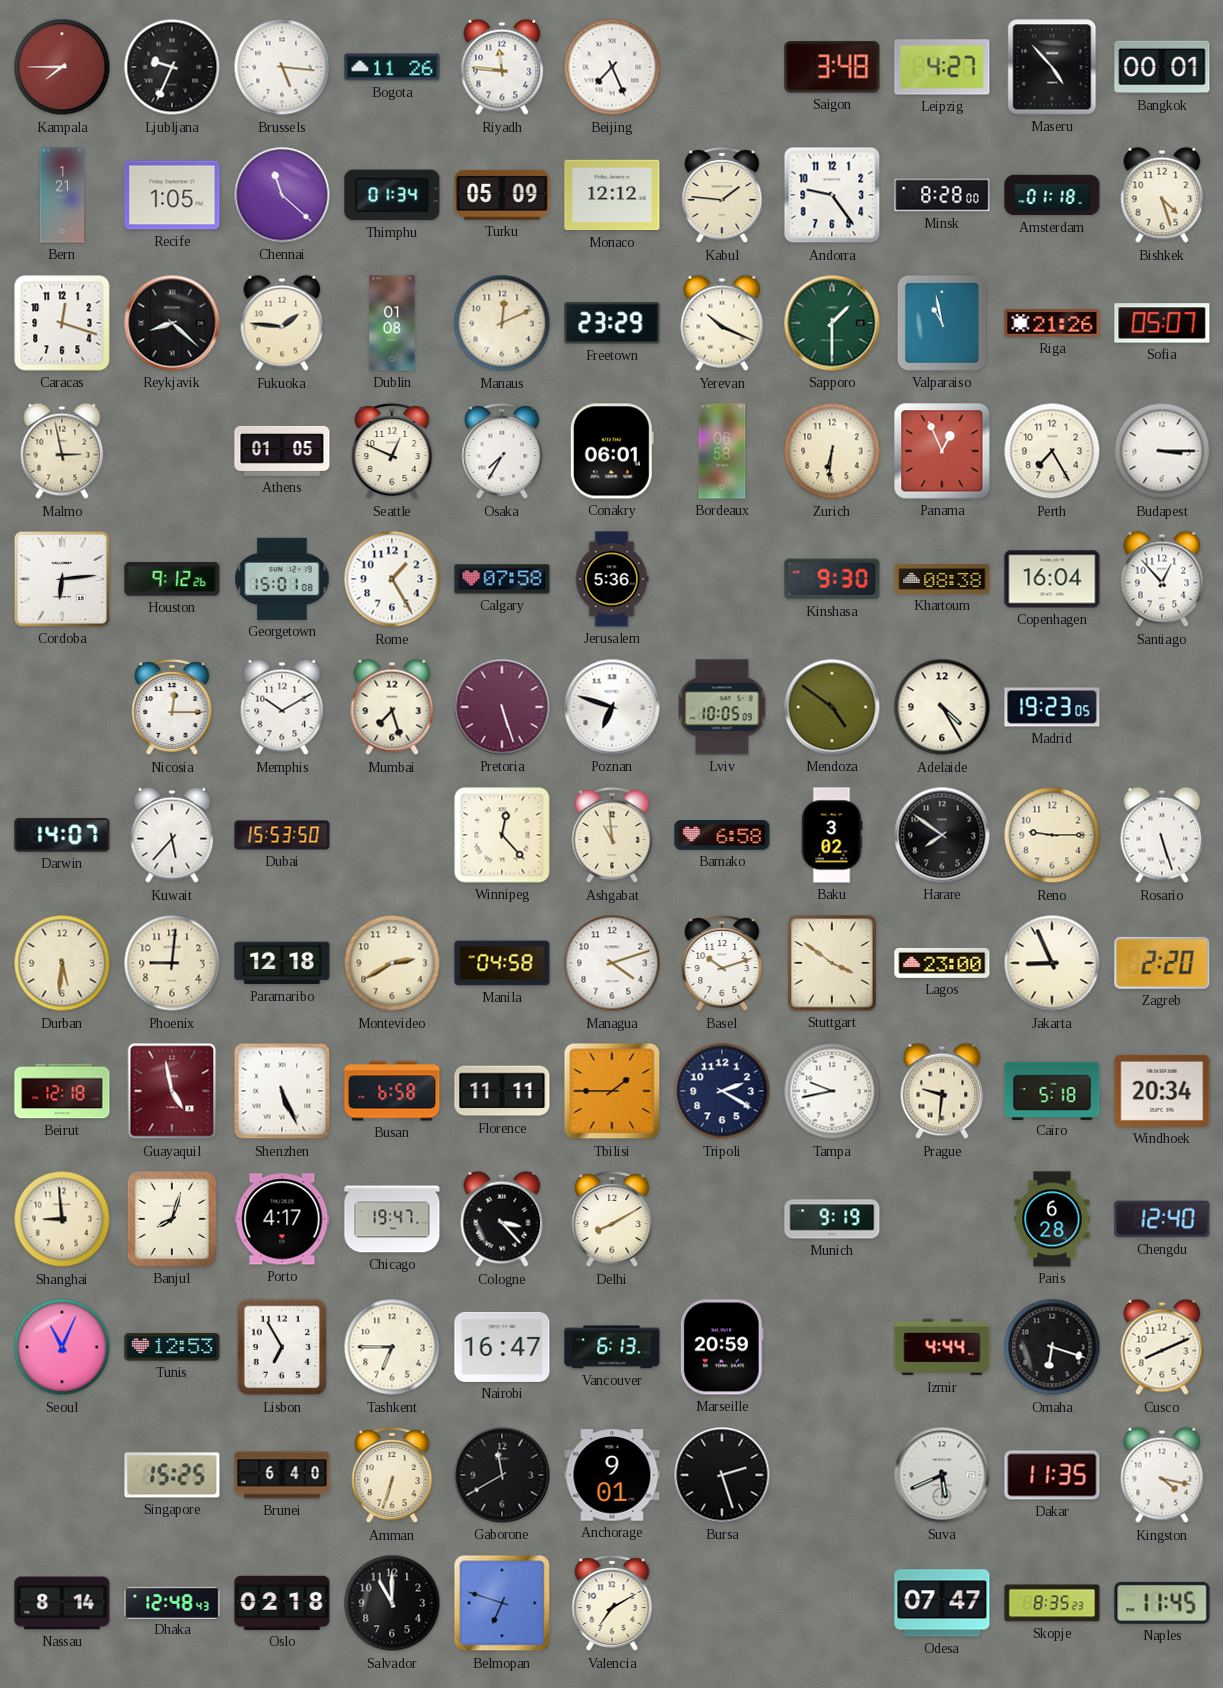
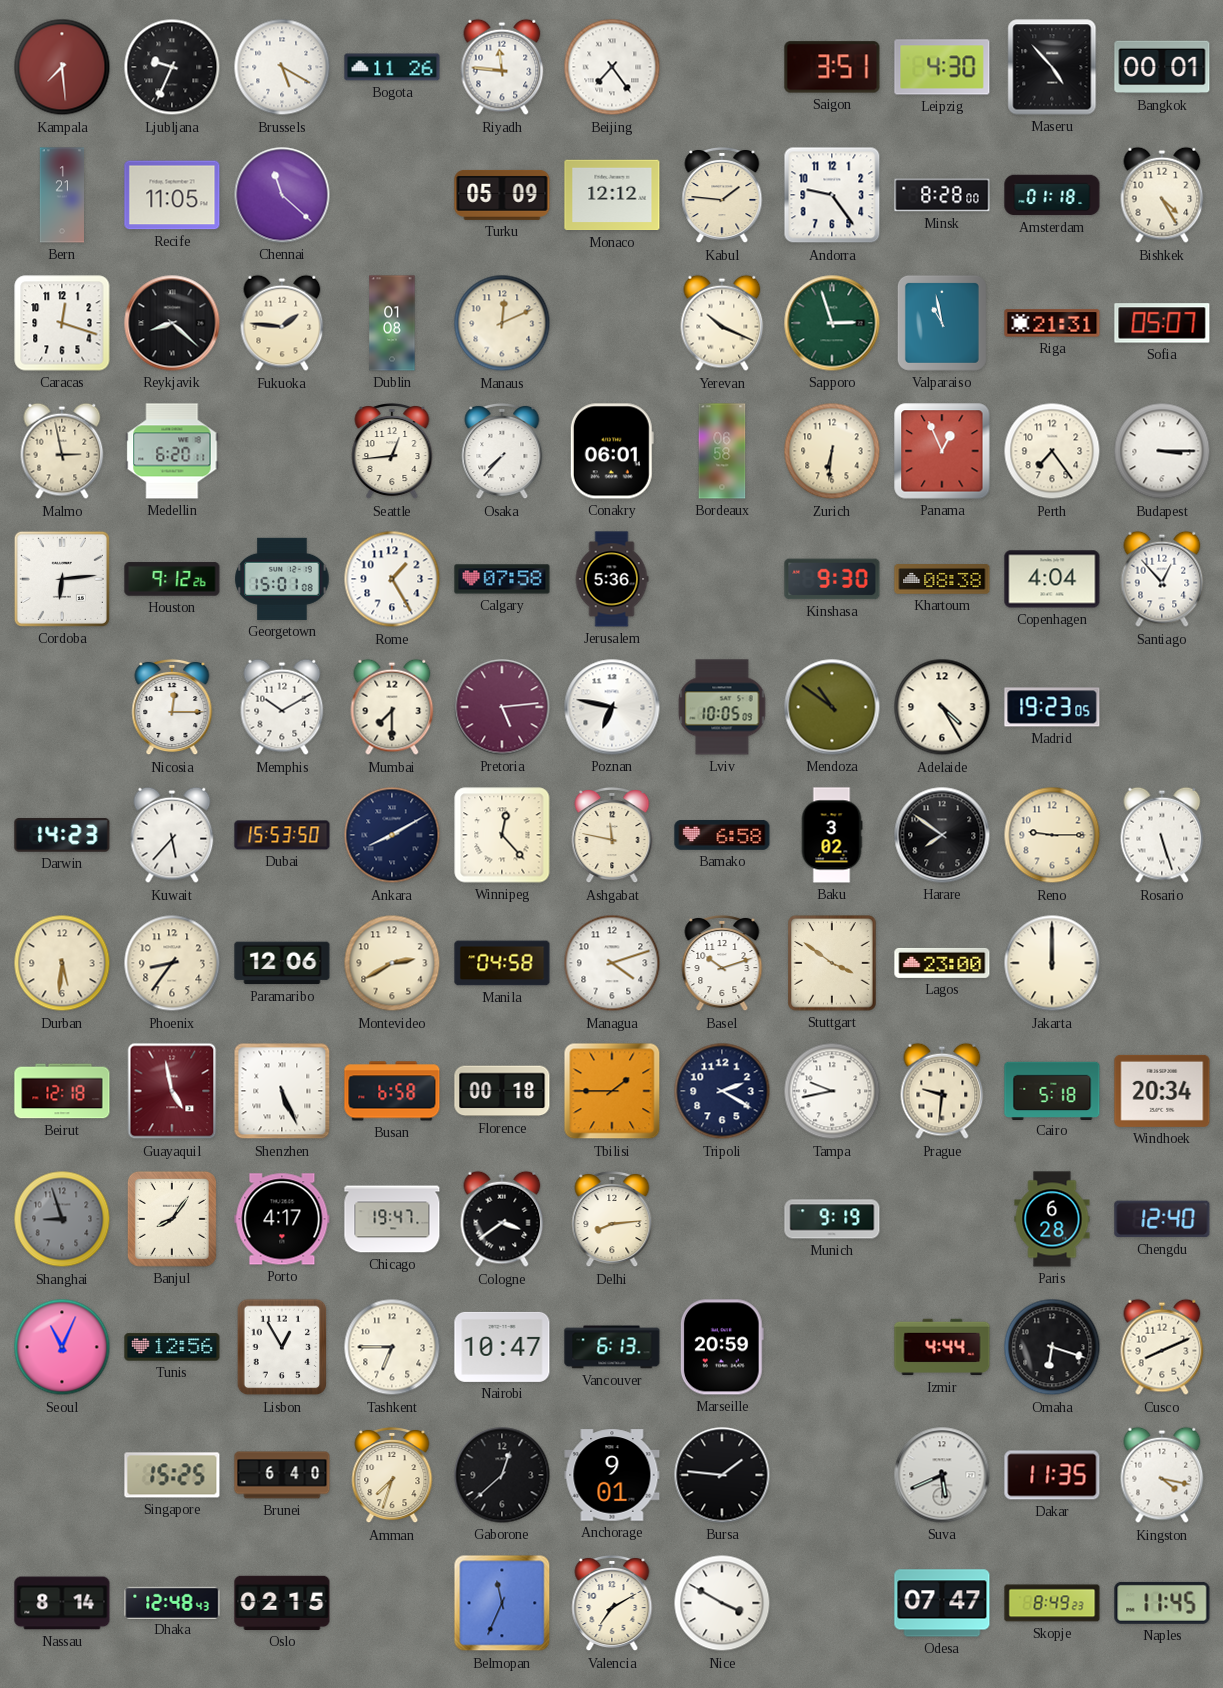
Kampala: 7:45 -> 7:29 (62, 67)
Brussels: 5:16 -> 5:20 (282, 67)
Beijing: 7:26 -> 7:24 (612, 67)
Saigon: 3:48 -> 3:51 (832, 67)
Leipzig: 4:27 -> 4:30 (942, 67)
Recife: 1:05 -> 11:05 (172, 195)
Thimphu: 01:34 -> none (392, 195)
Bishkek: 4:27 -> 4:25 (1162, 195)
Freetown: 23:29 -> none (612, 323)
Sapporo: 1:30 -> 2:57 (832, 323)
Riga: 21:26 -> 21:31 (1052, 323)
Medellin: none -> 6:20 (172, 451)
Athens: 01:05 -> none (282, 451)
Seattle: 12:49 -> 12:44 (392, 451)
Osaka: 7:35 -> 7:37 (502, 451)
Perth: 7:25 -> 7:24 (1052, 451)
Copenhagen: 16:04 -> 4:04 (1052, 579)
Mumbai: 7:27 -> 7:30 (392, 707)
Pretoria: 5:27 -> 5:14 (502, 707)
Poznan: 6:48 -> 6:47 (612, 707)
Mendoza: 4:51 -> 10:51 (832, 707)
Darwin: 14:07 -> 14:23 (62, 835)
Ankara: none -> 8:10 (392, 835)
Ashgabat: 10:59 -> 11:47 (612, 835)
Phoenix: 9:01 -> 8:36 (172, 963)
Paramaribo: 12:18 -> 12:06 (282, 963)
Jakarta: 8:56 -> 12:00 (1052, 963)
Zagreb: 2:20 -> none (1162, 963)
Florence: 11:11 -> 00:18 (502, 1091)
Shanghai: 8:59 -> 8:57 (62, 1219)
Shanghai dial: cream -> grey (62, 1219)
Banjul: 8:03 -> 8:06 (172, 1219)
Cologne: 3:23 -> 3:39 (502, 1219)
Delhi: 8:10 -> 8:14 (612, 1219)
Tunis: 12:53 -> 12:56 (172, 1347)
Lisbon: 6:55 -> 12:55 (282, 1347)
Nairobi: 16:47 -> 10:47 (502, 1347)
Amman: 6:33 -> 7:33 (392, 1475)
Gaborone: 11:40 -> 12:38 (502, 1475)
Bursa: 2:27 -> 1:46 (722, 1475)
Oslo: 02:18 -> 02:15 (282, 1603)
Salvador: 11:00 -> none (392, 1603)
Belmopan: 6:48 -> 11:34 (502, 1603)
Nice: none -> 3:50 (722, 1603)
Skopje: 8:35 -> 8:49 (1052, 1603)
